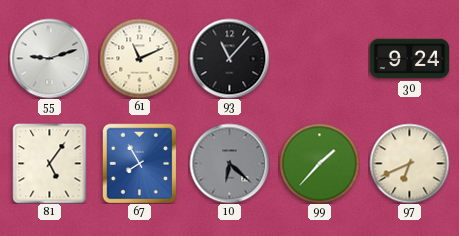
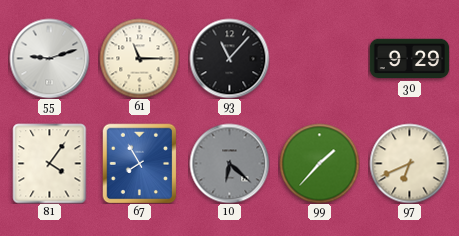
61: 11:11 -> 11:15 (139, 58)
30: 9:24 -> 9:29 (409, 59)
81: 5:06 -> 4:06 (50, 163)
